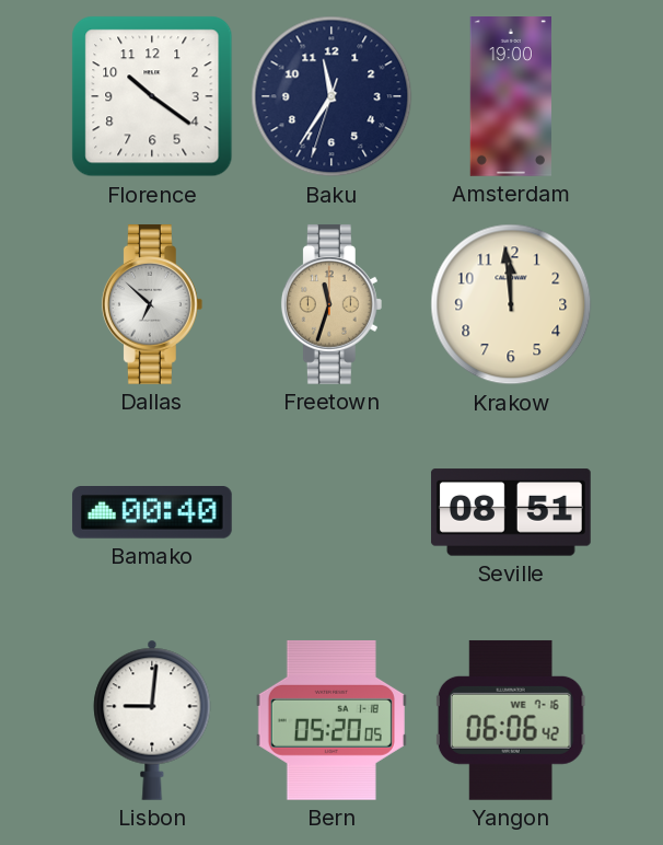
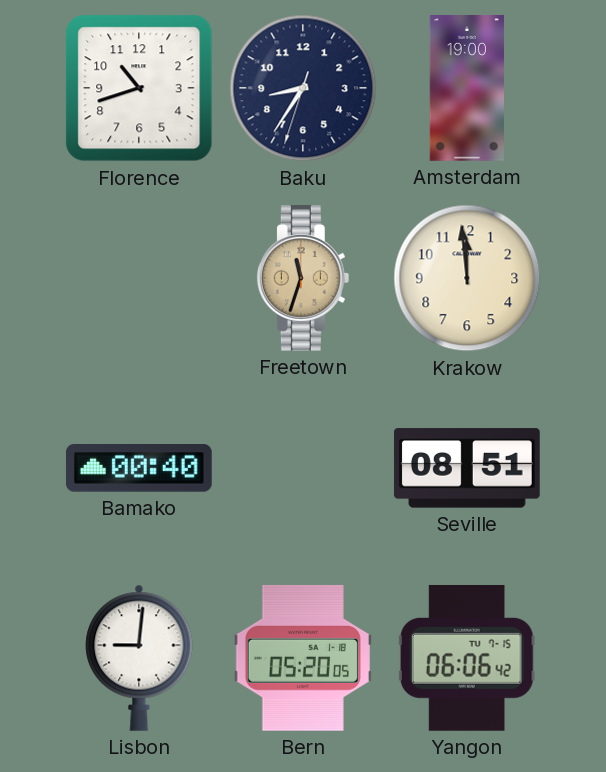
Florence: 10:21 -> 10:42 (139, 88)
Baku: 11:35 -> 8:35 (303, 88)
Dallas: 6:52 -> none (152, 304)
Yangon date: WE 7-16 -> TU 7-15 (467, 658)
